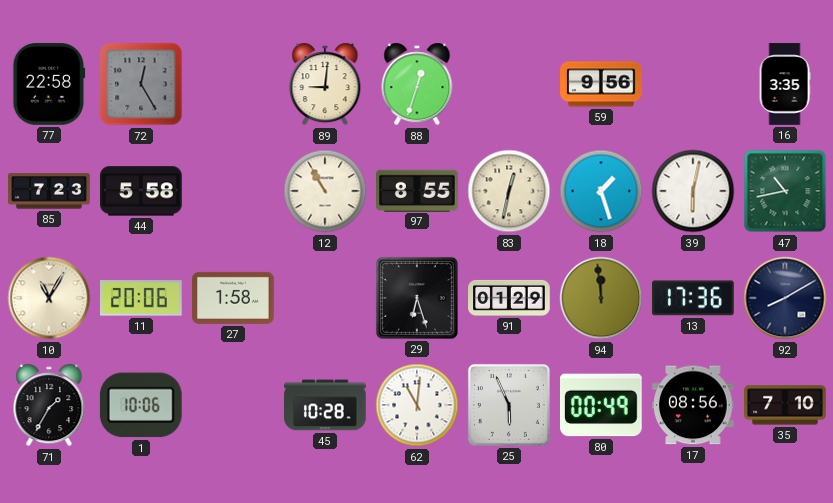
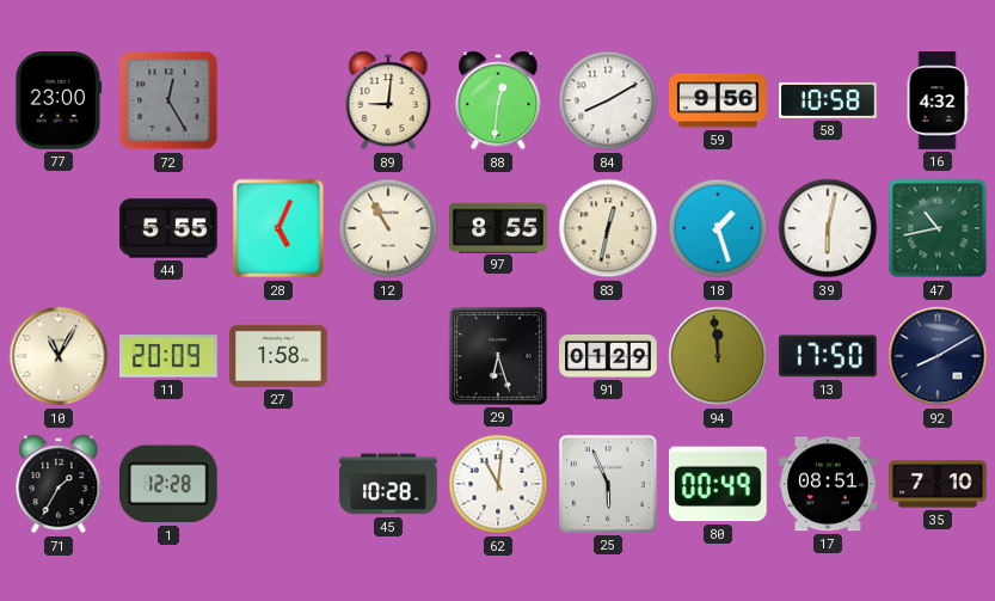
77: 22:58 -> 23:00 (59, 100)
88: 12:33 -> 12:31 (498, 100)
84: none -> 8:10 (608, 100)
58: none -> 10:58 (828, 100)
16: 3:35 -> 4:32 (938, 100)
85: 7:23 -> none (49, 191)
44: 5:58 -> 5:55 (168, 228)
28: none -> 5:04 (278, 228)
11: 20:06 -> 20:09 (170, 356)
13: 17:36 -> 17:50 (829, 356)
1: 10:06 -> 12:28 (168, 484)
17: 08:56 -> 08:51 (828, 484)
